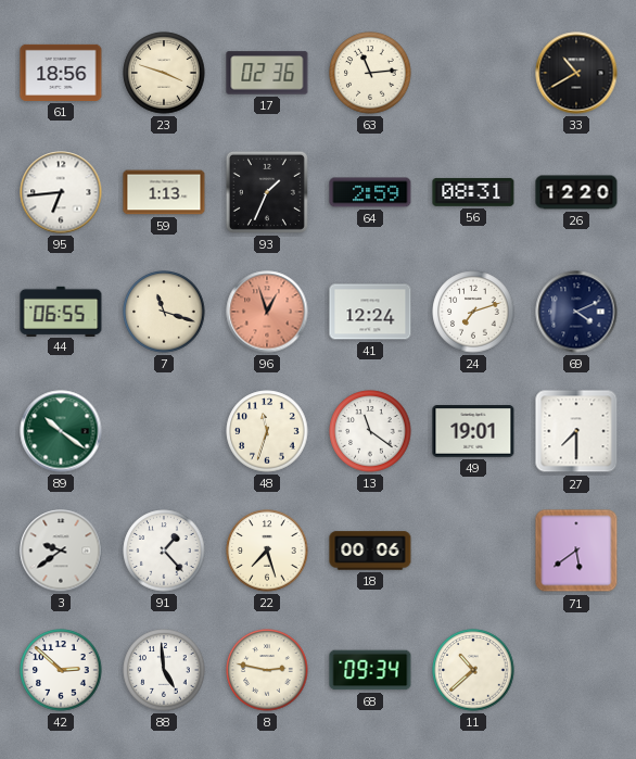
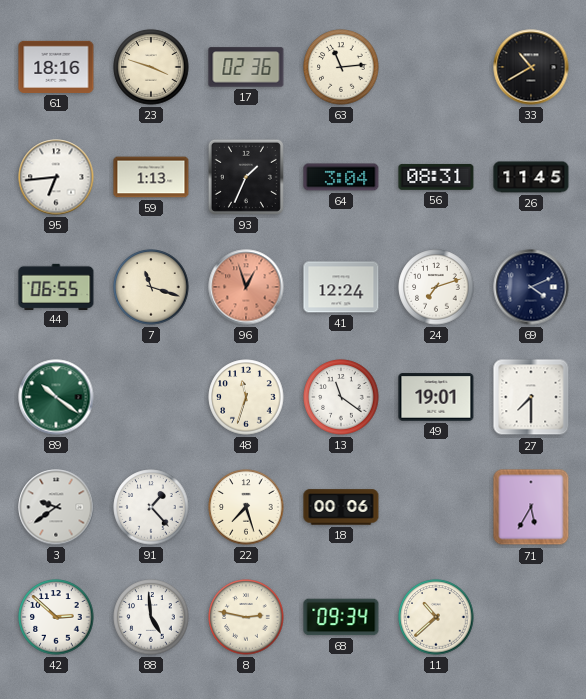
61: 18:56 -> 18:16 (56, 67)
64: 2:59 -> 3:04 (341, 177)
26: 12:20 -> 11:45 (531, 177)
71: 5:39 -> 5:35 (531, 507)
